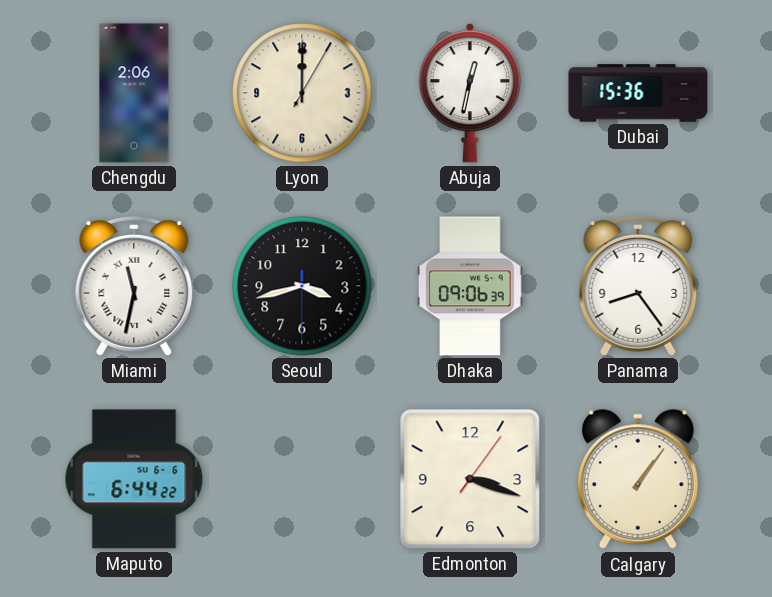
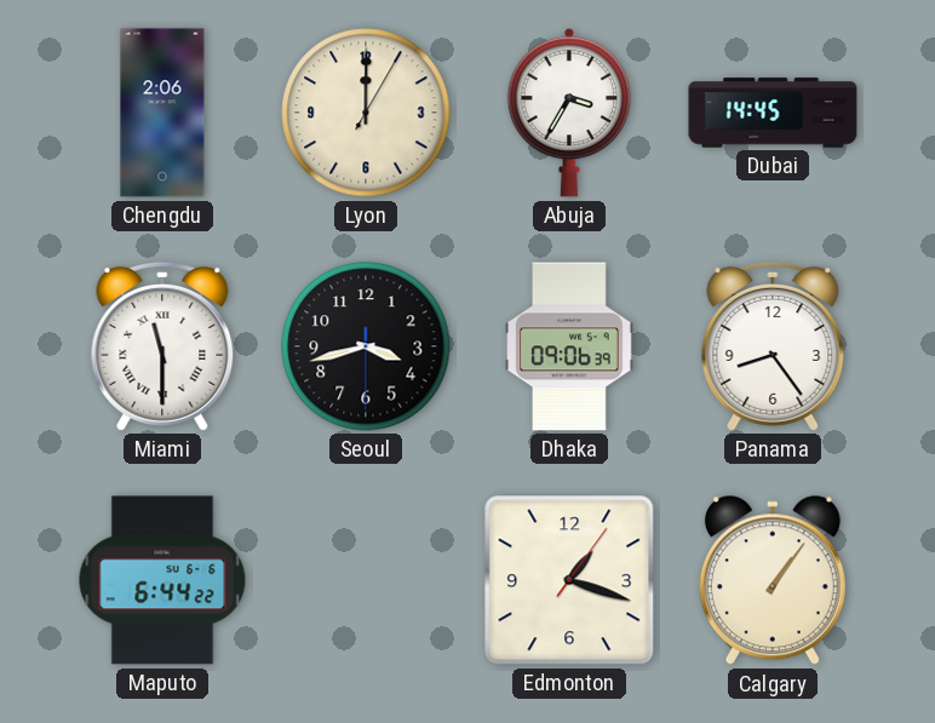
Abuja: 12:32 -> 3:35 (569, 113)
Dubai: 15:36 -> 14:45 (773, 113)
Miami: 11:32 -> 11:30 (162, 346)
Edmonton: 3:18 -> 1:18 (569, 580)
